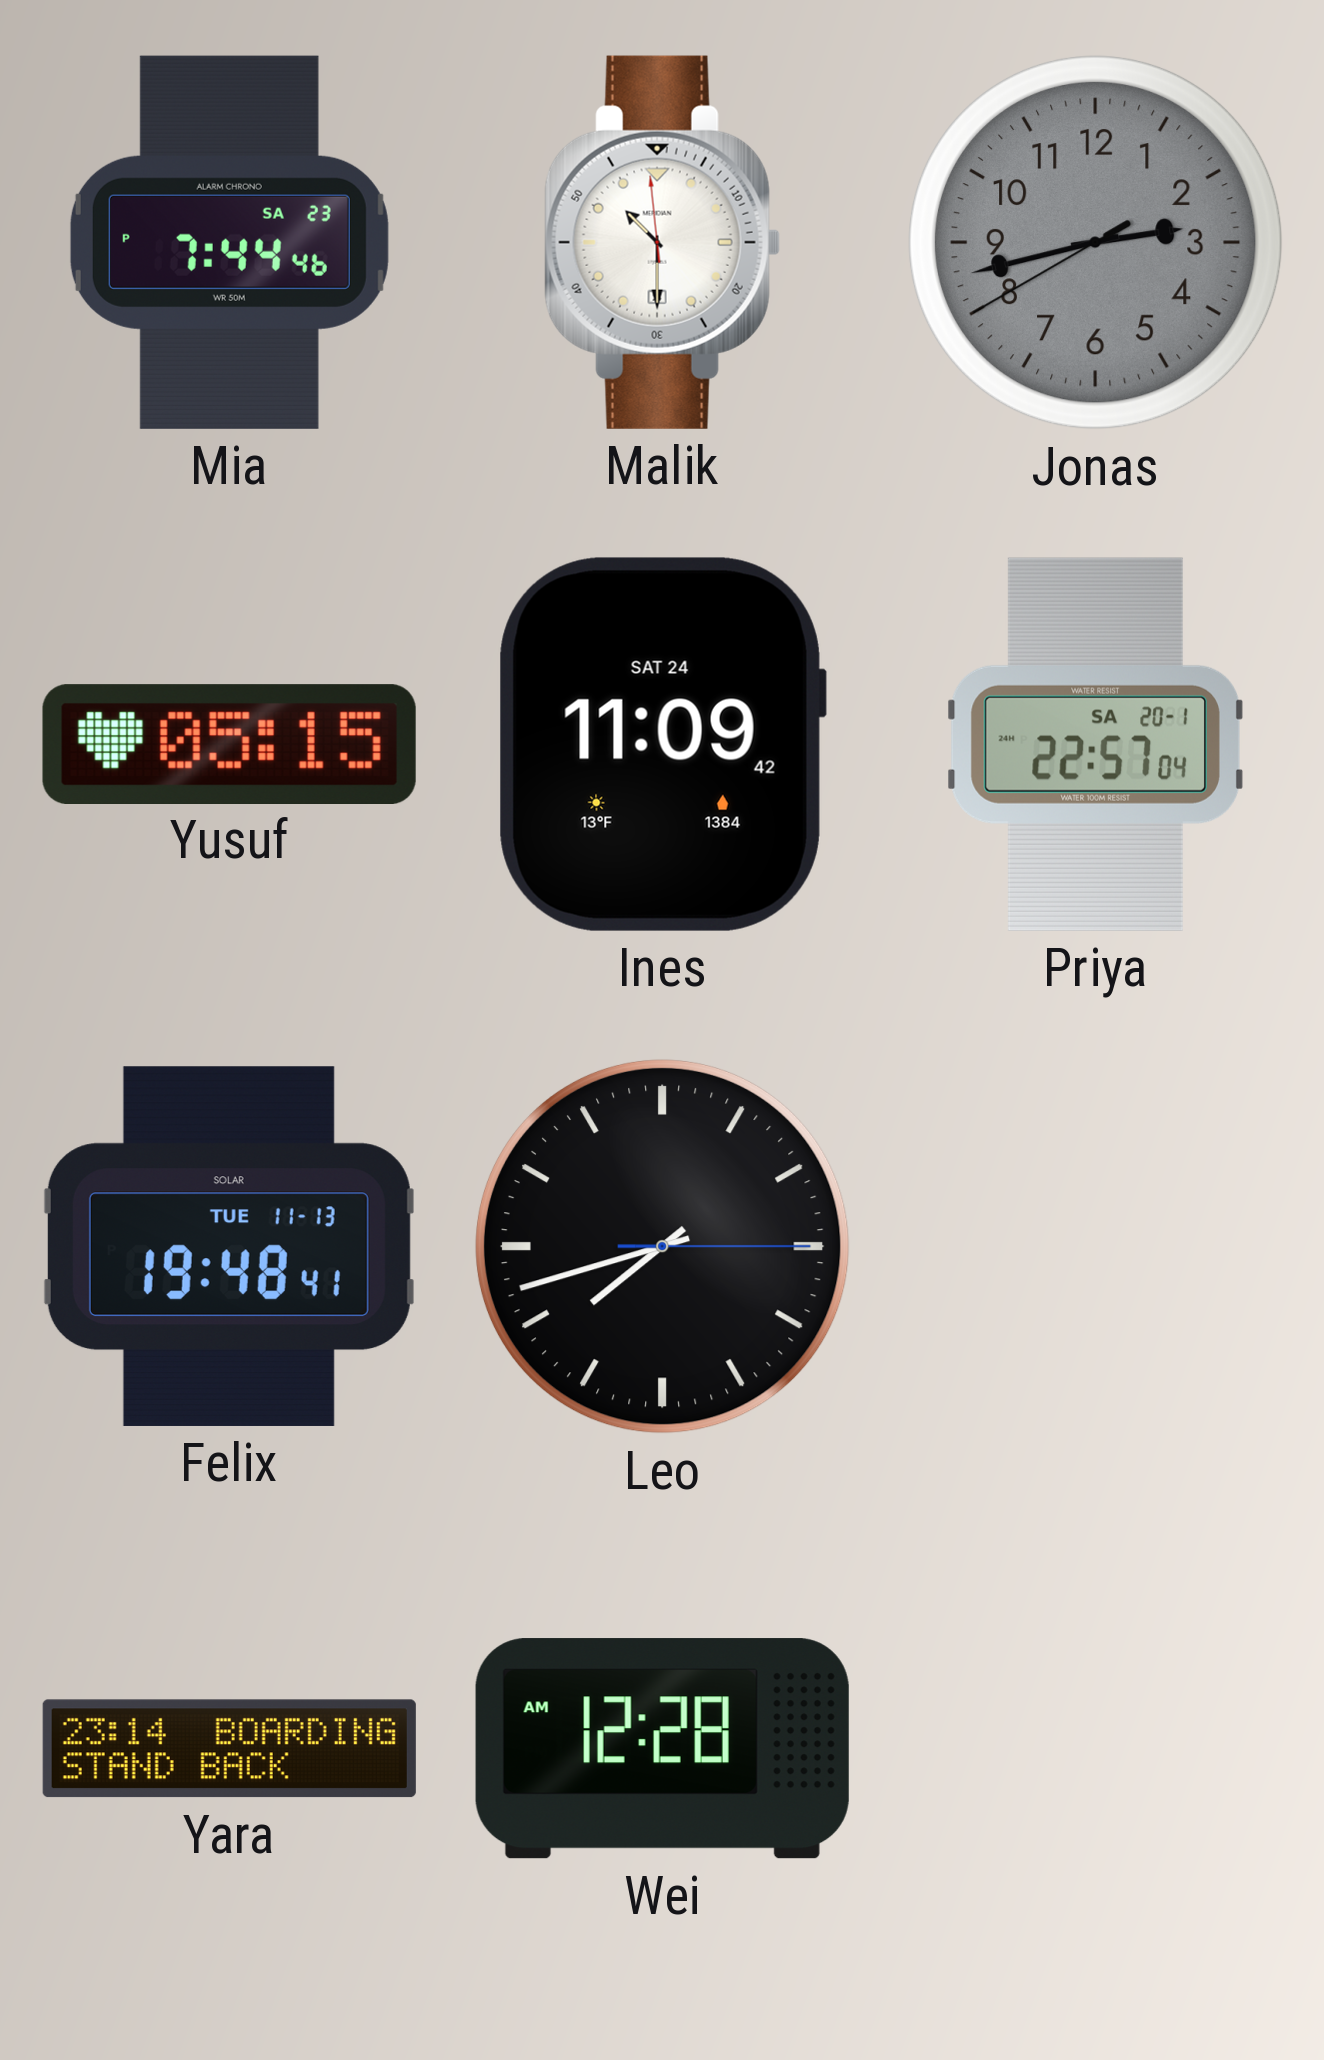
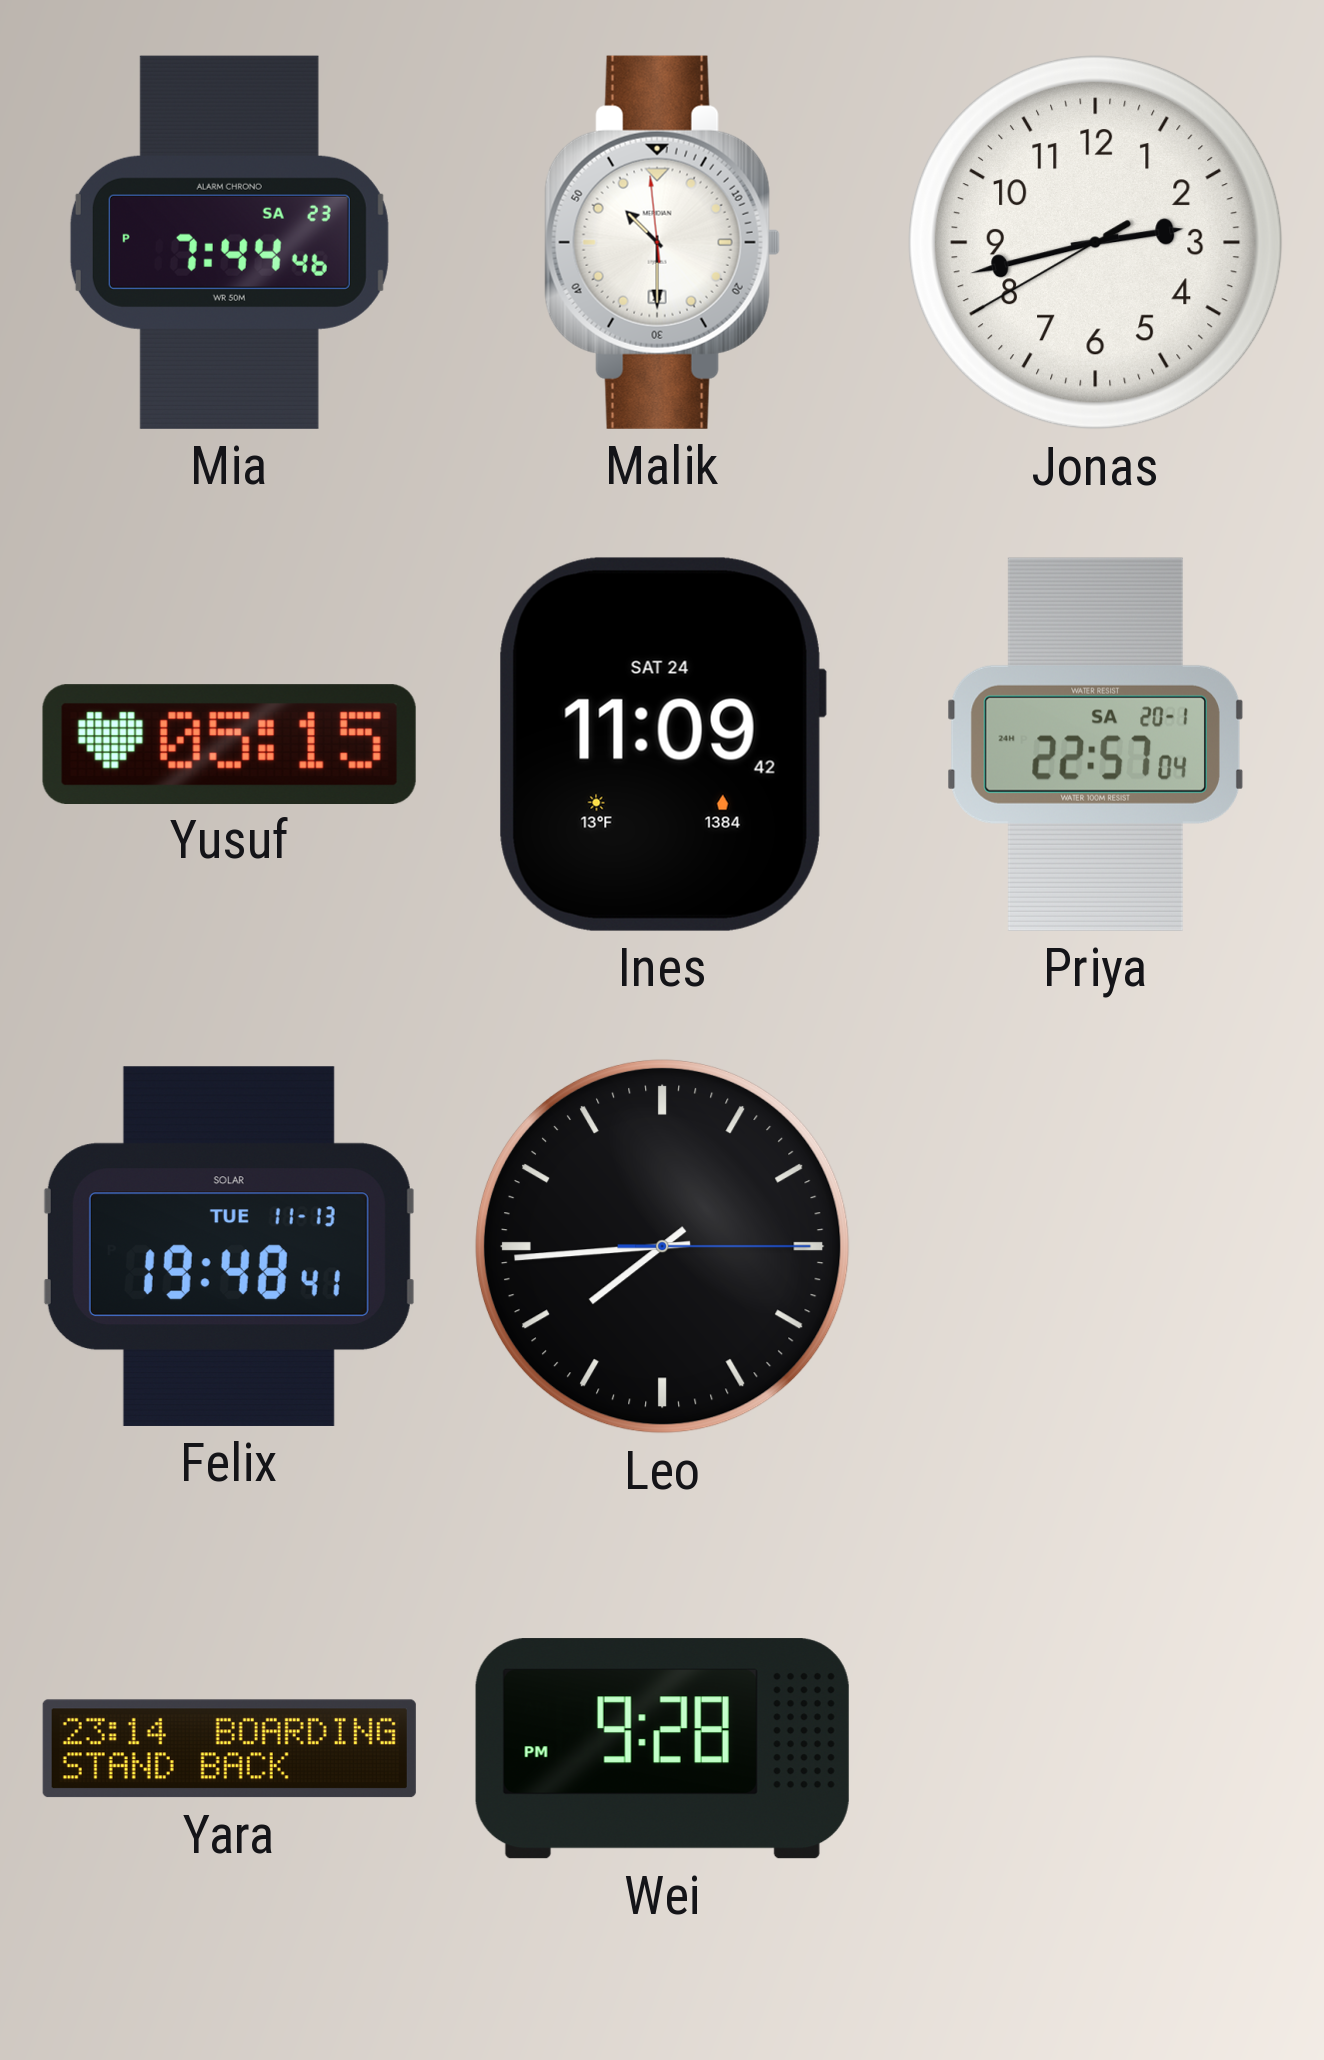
Jonas dial: grey -> white (1095, 242)
Leo: 7:42 -> 7:44 (662, 1246)
Wei: 12:28 -> 9:28 (662, 1749)
